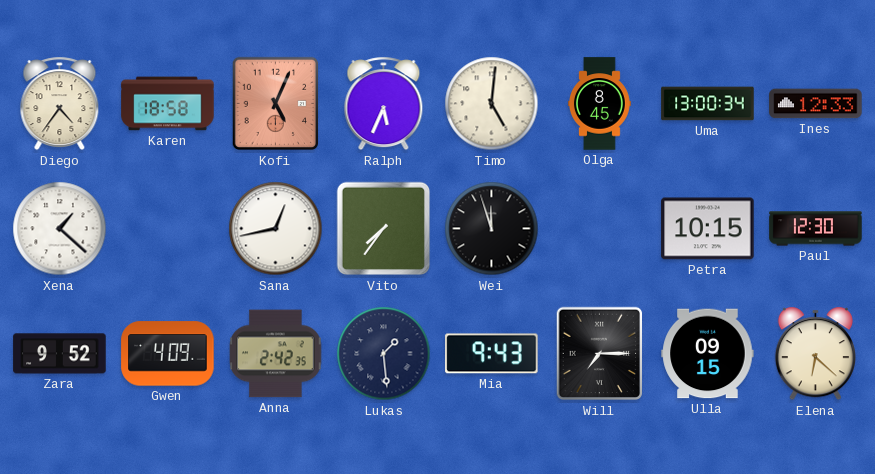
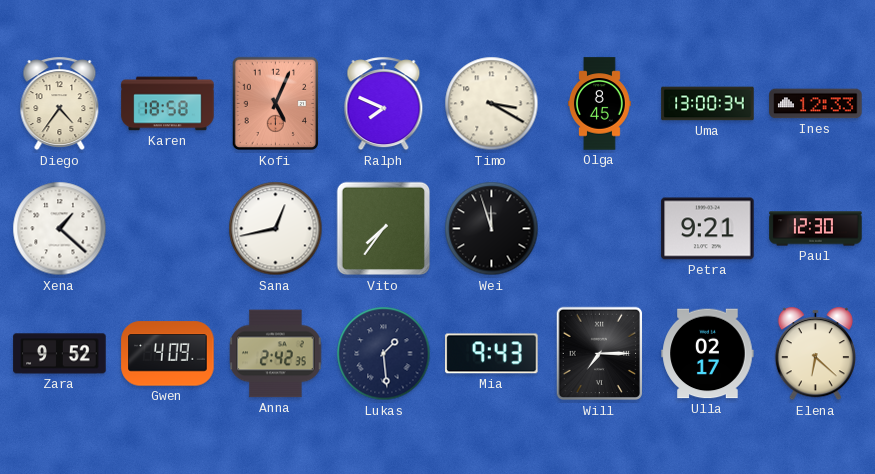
Ralph: 5:34 -> 7:49 (384, 104)
Timo: 5:01 -> 3:20 (492, 104)
Petra: 10:15 -> 9:21 (708, 229)
Ulla: 09:15 -> 02:17 (708, 354)
